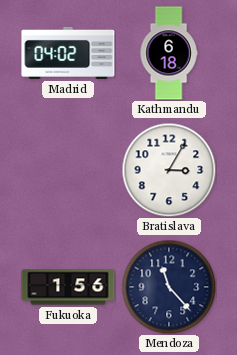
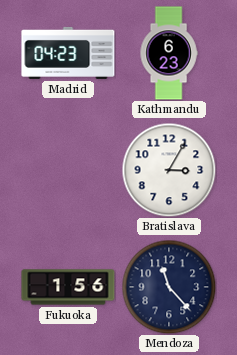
Madrid: 04:02 -> 04:23 (68, 53)
Kathmandu: 6:18 -> 6:23 (169, 53)
